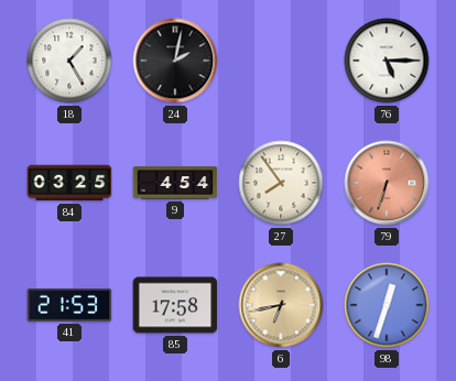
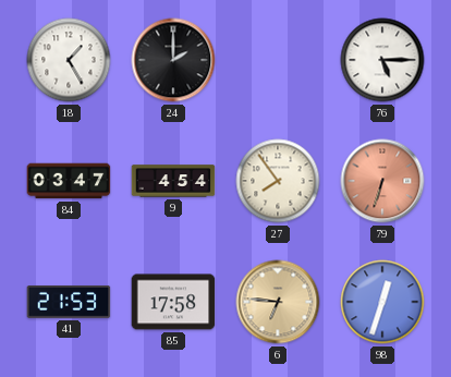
24: 2:02 -> 2:00 (173, 60)
84: 03:25 -> 03:47 (69, 181)
6: 6:43 -> 6:46 (278, 302)
